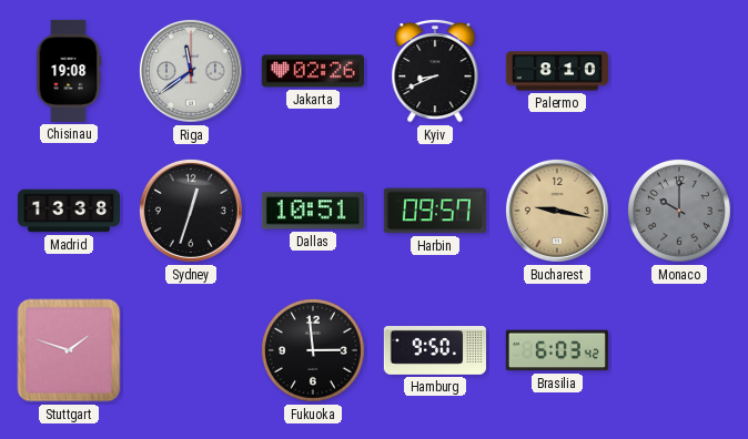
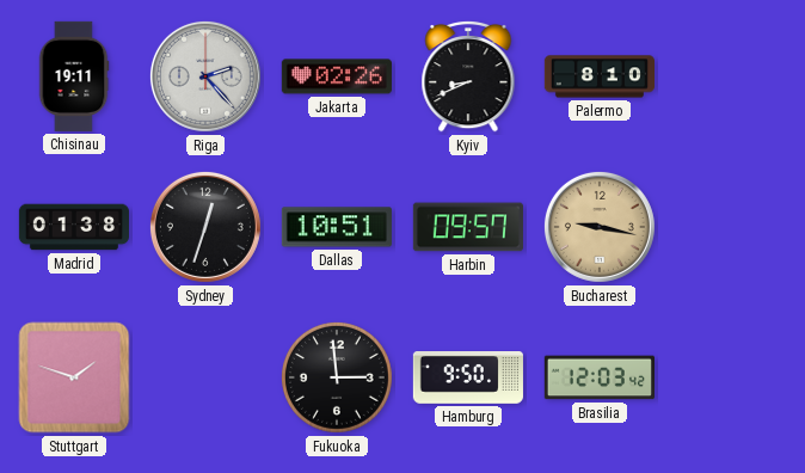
Chisinau: 19:08 -> 19:11 (74, 76)
Riga: 11:39 -> 2:23 (205, 76)
Madrid: 13:38 -> 01:38 (73, 227)
Monaco: 10:00 -> none (679, 211)
Brasilia: 6:03 -> 12:03 (600, 377)
